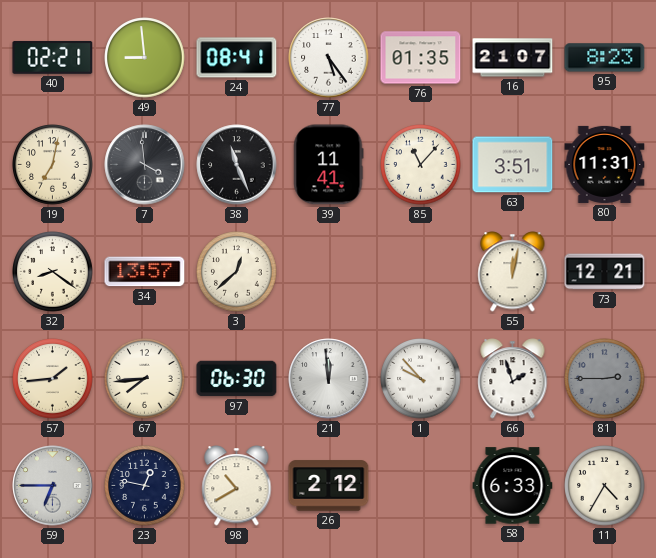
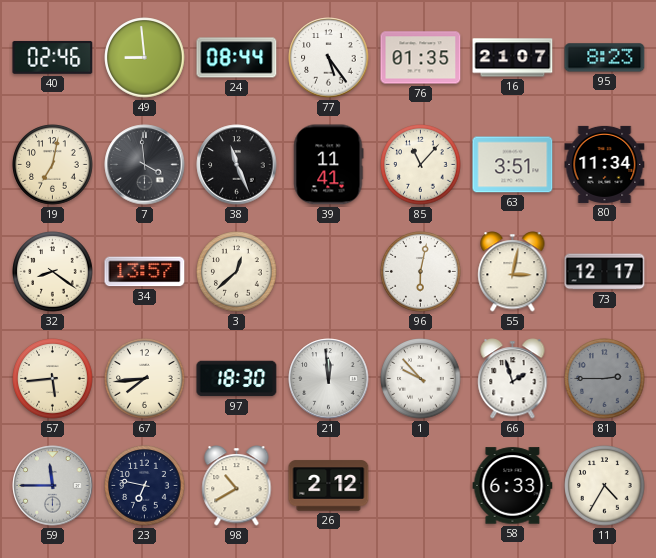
40: 02:21 -> 02:46 (53, 57)
24: 08:41 -> 08:44 (237, 58)
80: 11:31 -> 11:34 (605, 164)
96: none -> 6:02 (421, 272)
55: 12:02 -> 3:02 (513, 272)
73: 12:21 -> 12:17 (605, 272)
57: 1:44 -> 5:44 (53, 379)
97: 06:30 -> 18:30 (237, 379)
59: 6:45 -> 11:45 (53, 486)
23: 12:47 -> 6:47 (145, 486)
